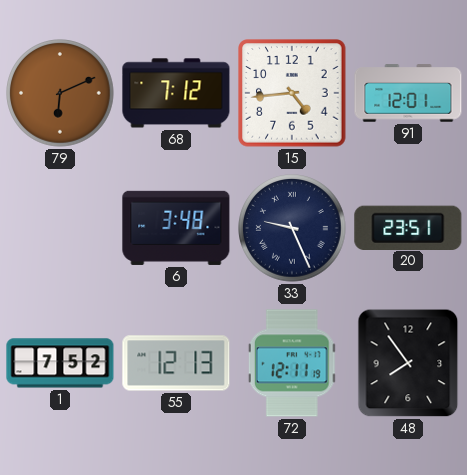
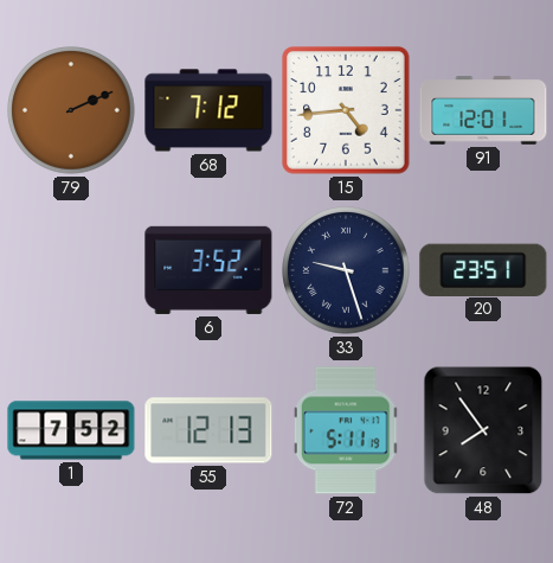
79: 6:11 -> 2:11 (71, 110)
6: 3:48 -> 3:52 (208, 270)
33: 9:26 -> 9:27 (346, 270)
72: 12:11 -> 5:11 (346, 430)
